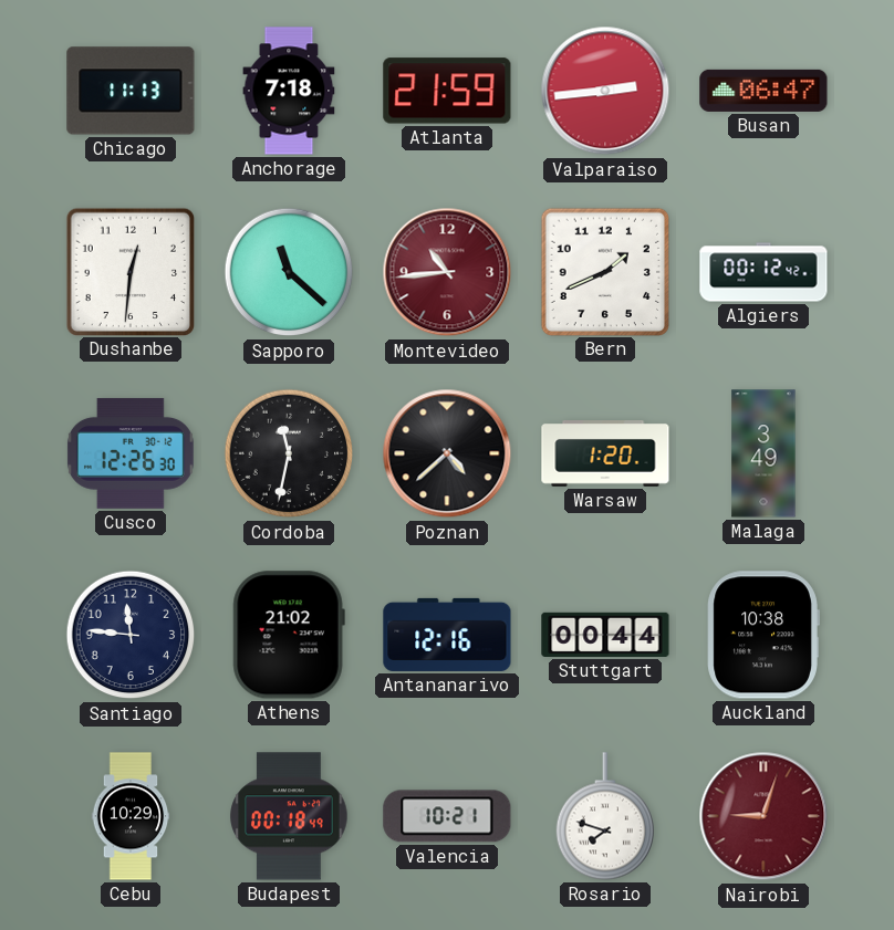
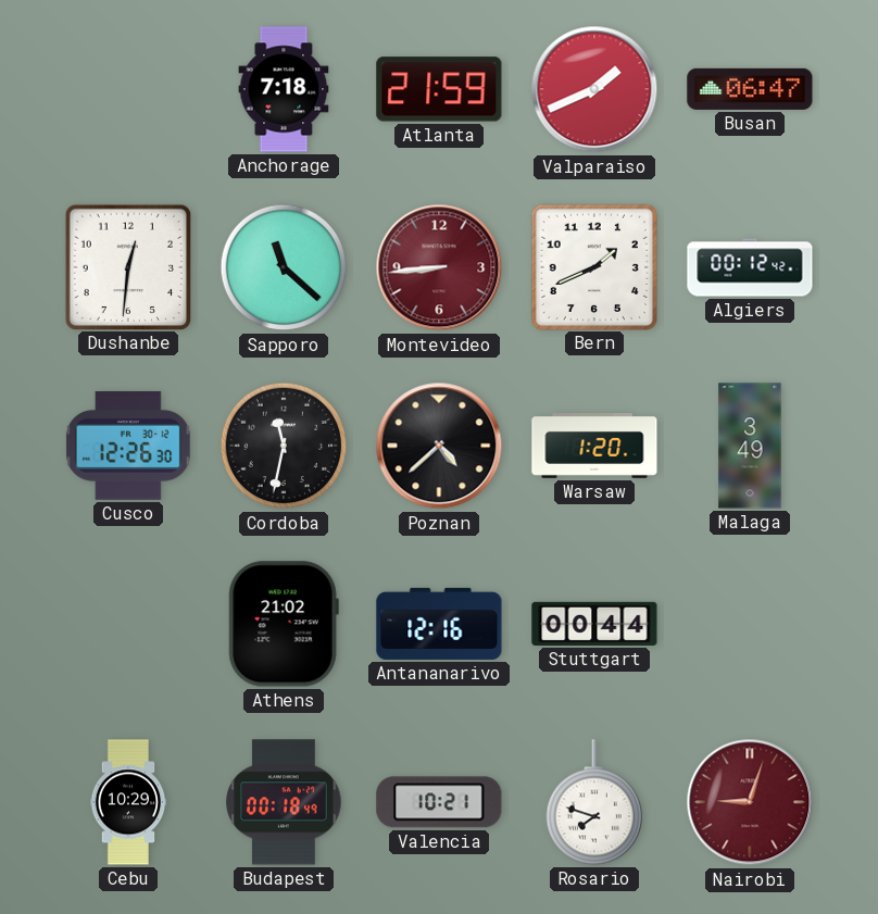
Chicago: 11:13 -> none (131, 91)
Valparaiso: 2:44 -> 1:41 (594, 89)
Montevideo: 10:44 -> 8:44 (439, 267)
Santiago: 11:46 -> none (131, 635)
Auckland: 10:38 -> none (763, 635)
